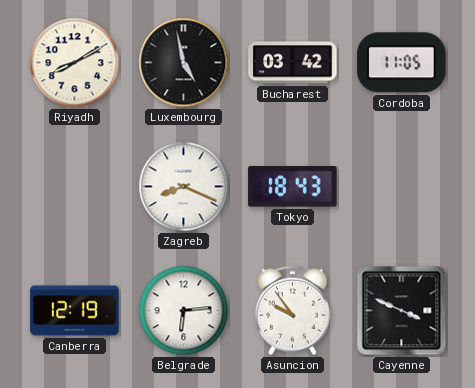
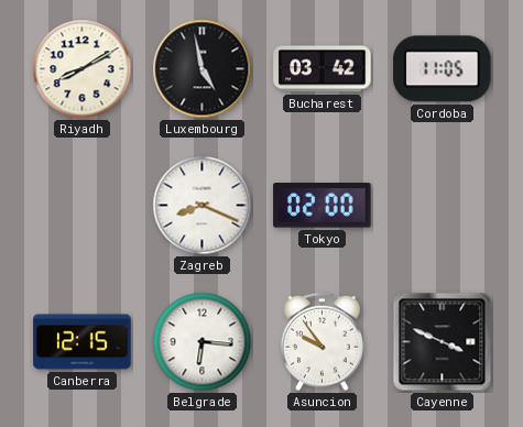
Tokyo: 18:43 -> 02:00 (323, 206)
Canberra: 12:19 -> 12:15 (83, 342)
Belgrade: 6:14 -> 6:16 (203, 342)
